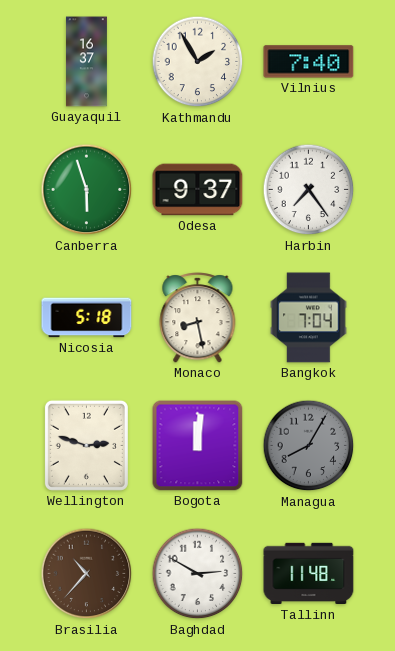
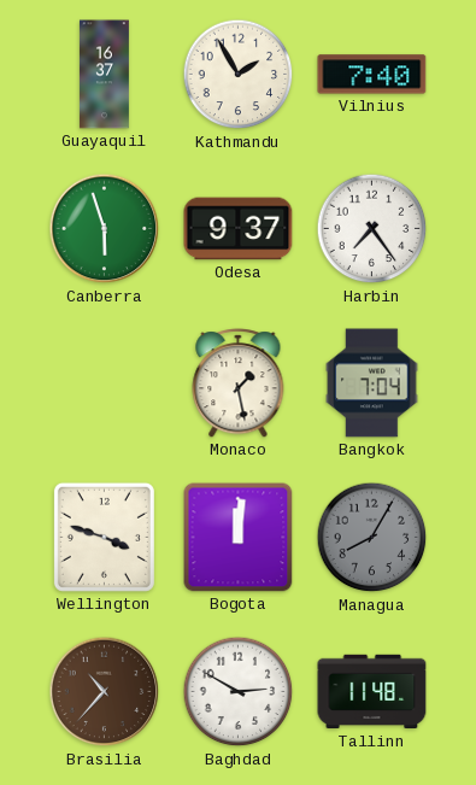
Nicosia: 5:18 -> none (87, 318)
Monaco: 8:28 -> 1:28 (239, 383)
Wellington: 2:48 -> 3:48 (104, 537)
